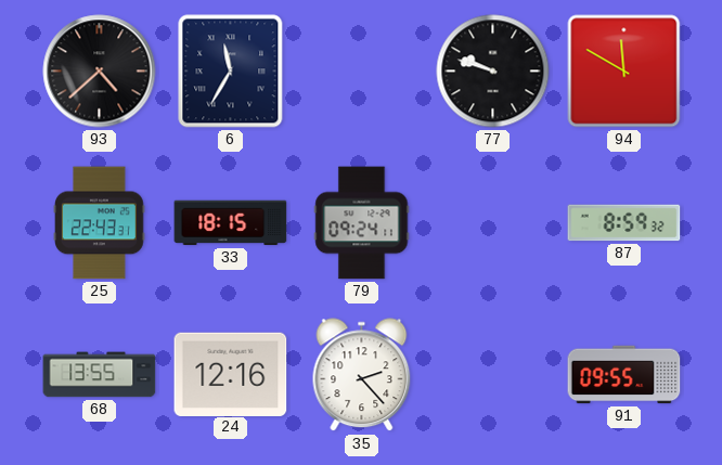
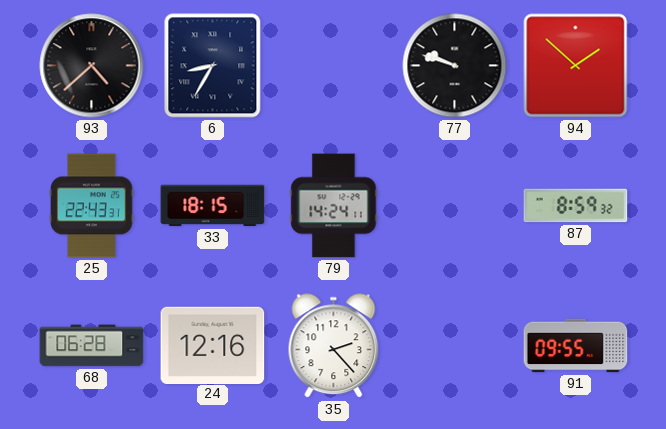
6: 11:35 -> 8:35 (213, 66)
94: 11:50 -> 1:52 (576, 66)
79: 09:24 -> 14:24 (334, 206)
68: 13:55 -> 06:28 (92, 346)
